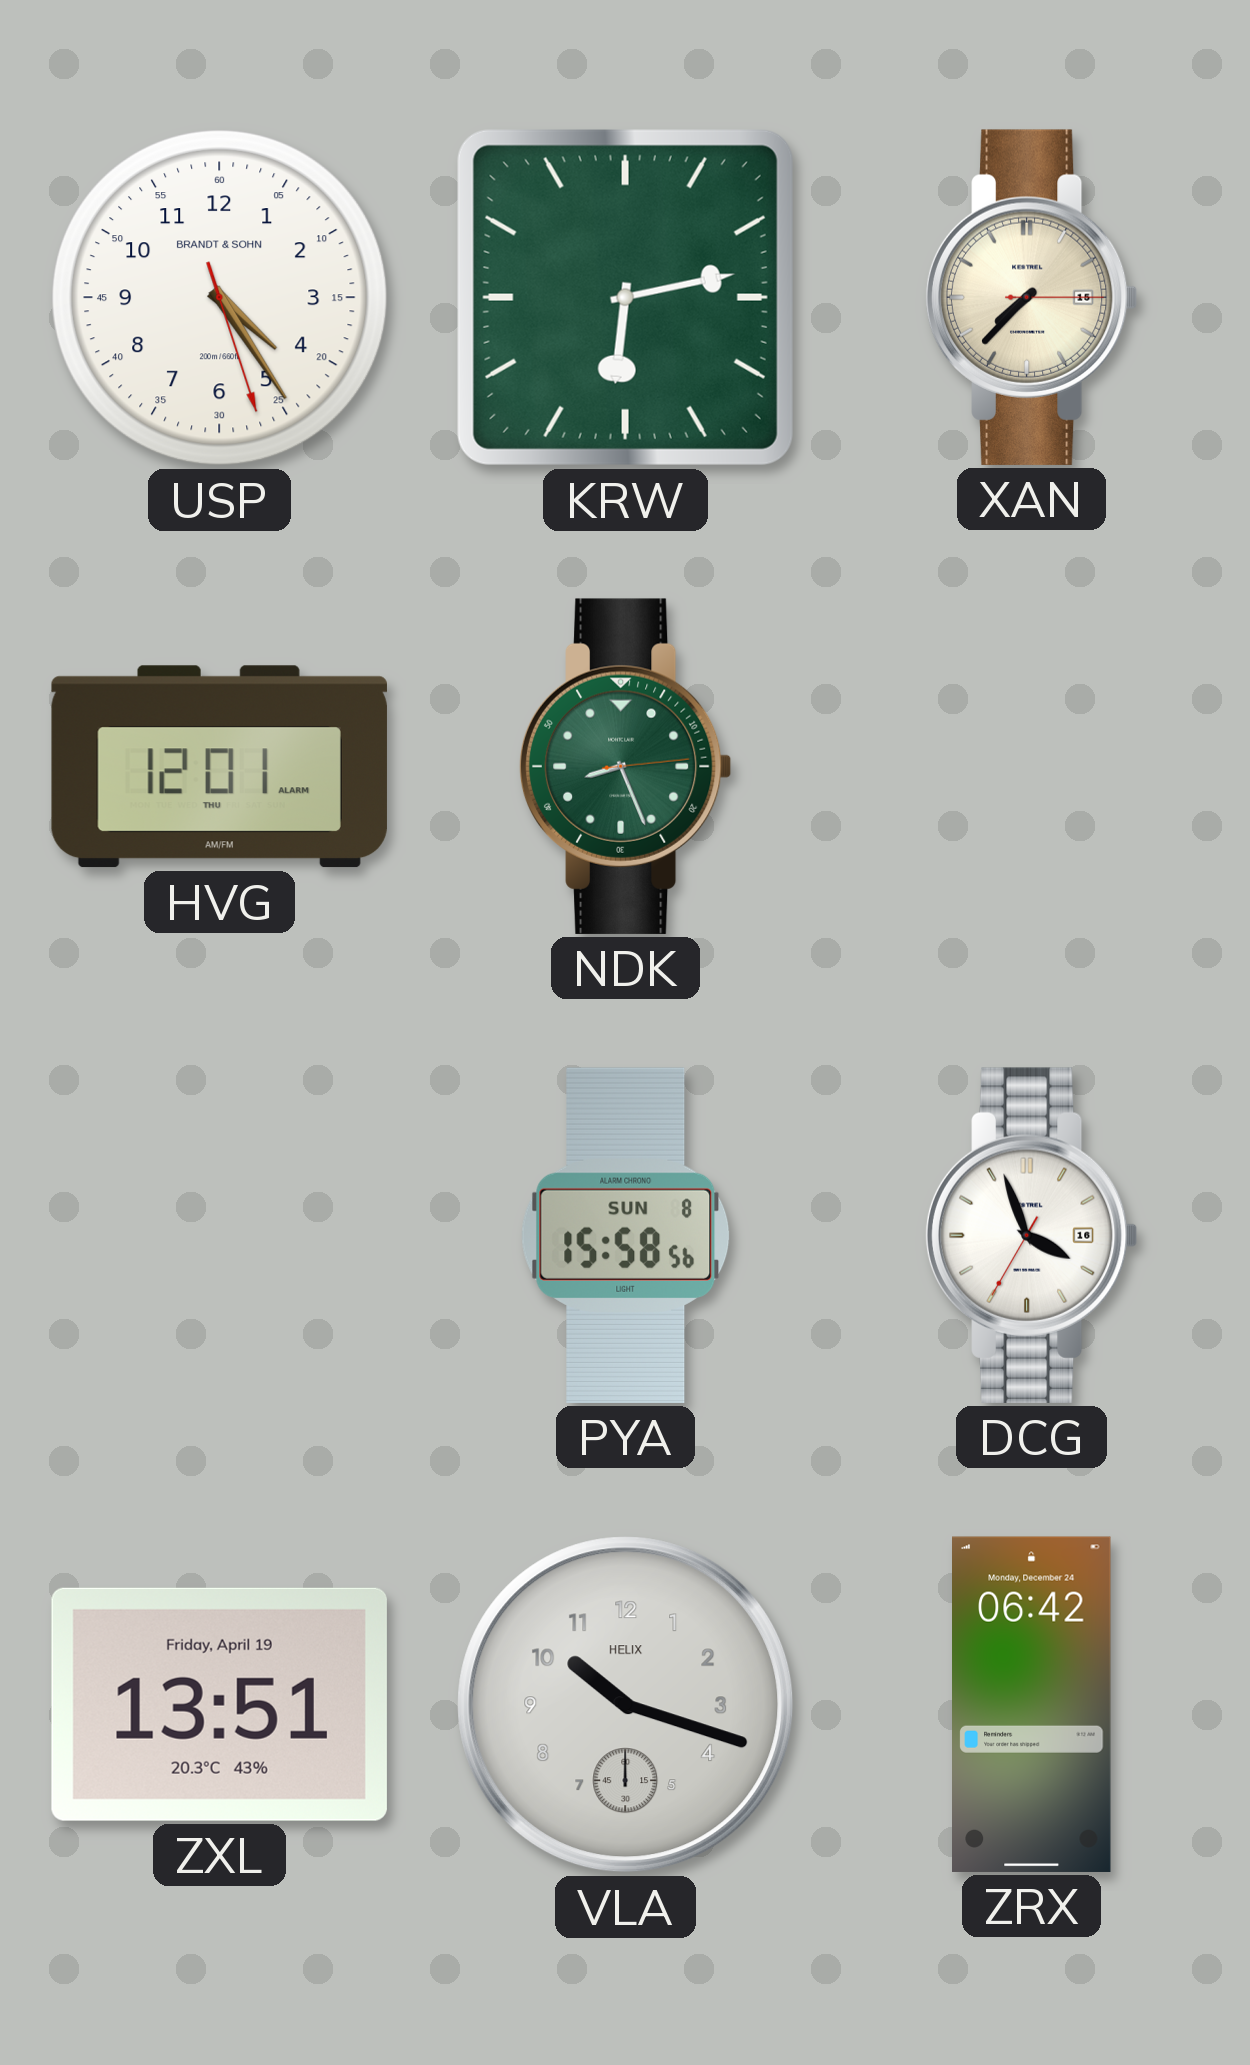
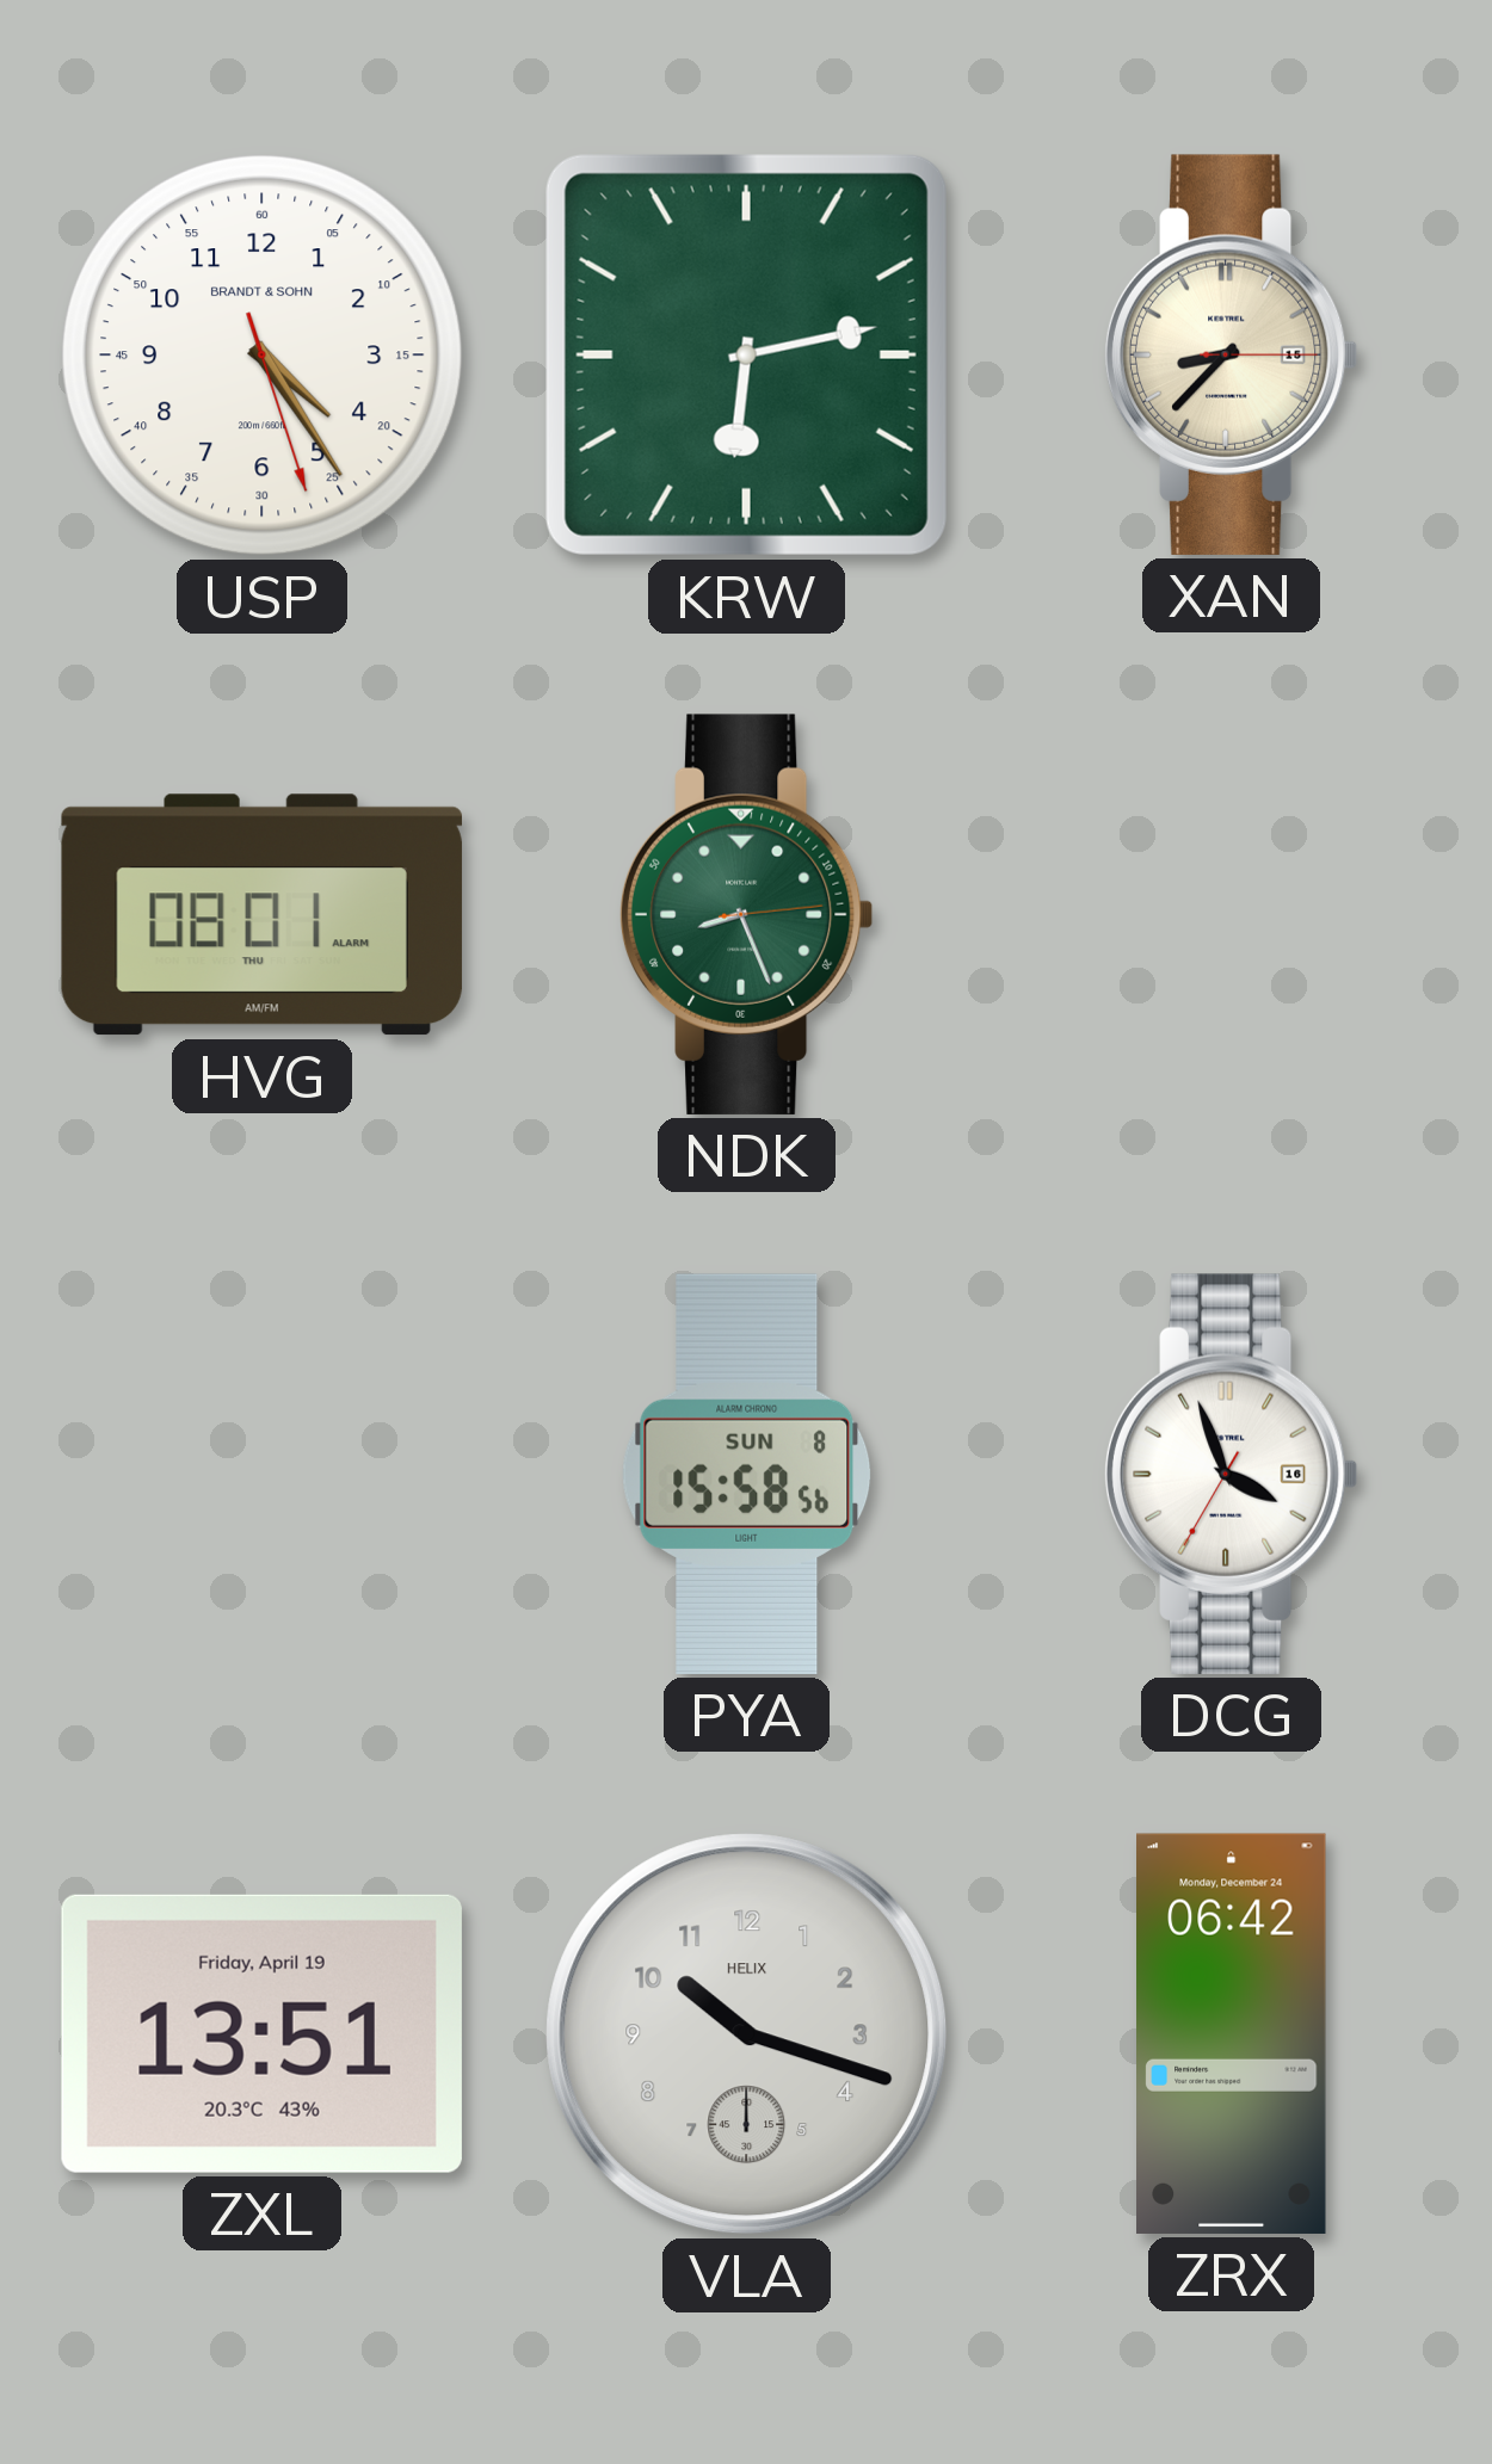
XAN: 7:37 -> 8:37 (1231, 354)
HVG: 12:01 -> 08:01 (261, 915)
